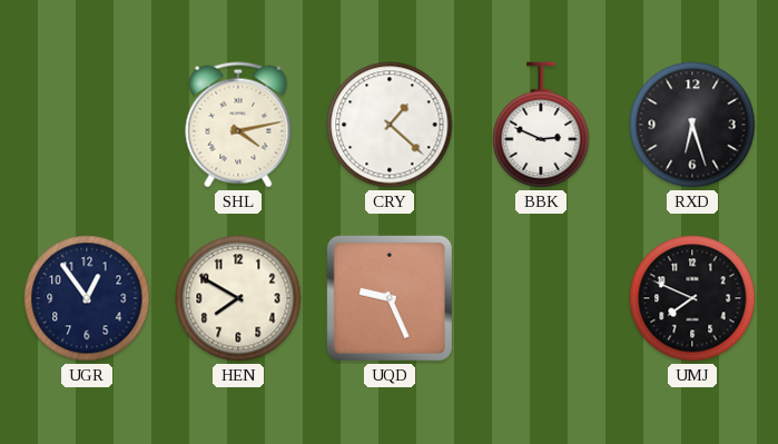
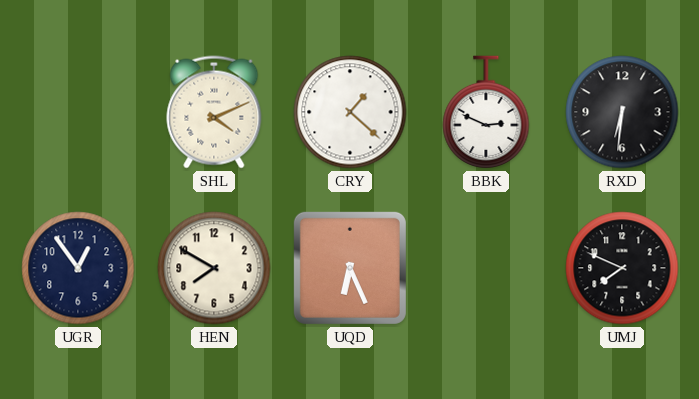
SHL: 4:13 -> 4:11 (214, 112)
RXD: 6:27 -> 6:31 (622, 112)
UQD: 9:26 -> 6:26 (350, 268)
